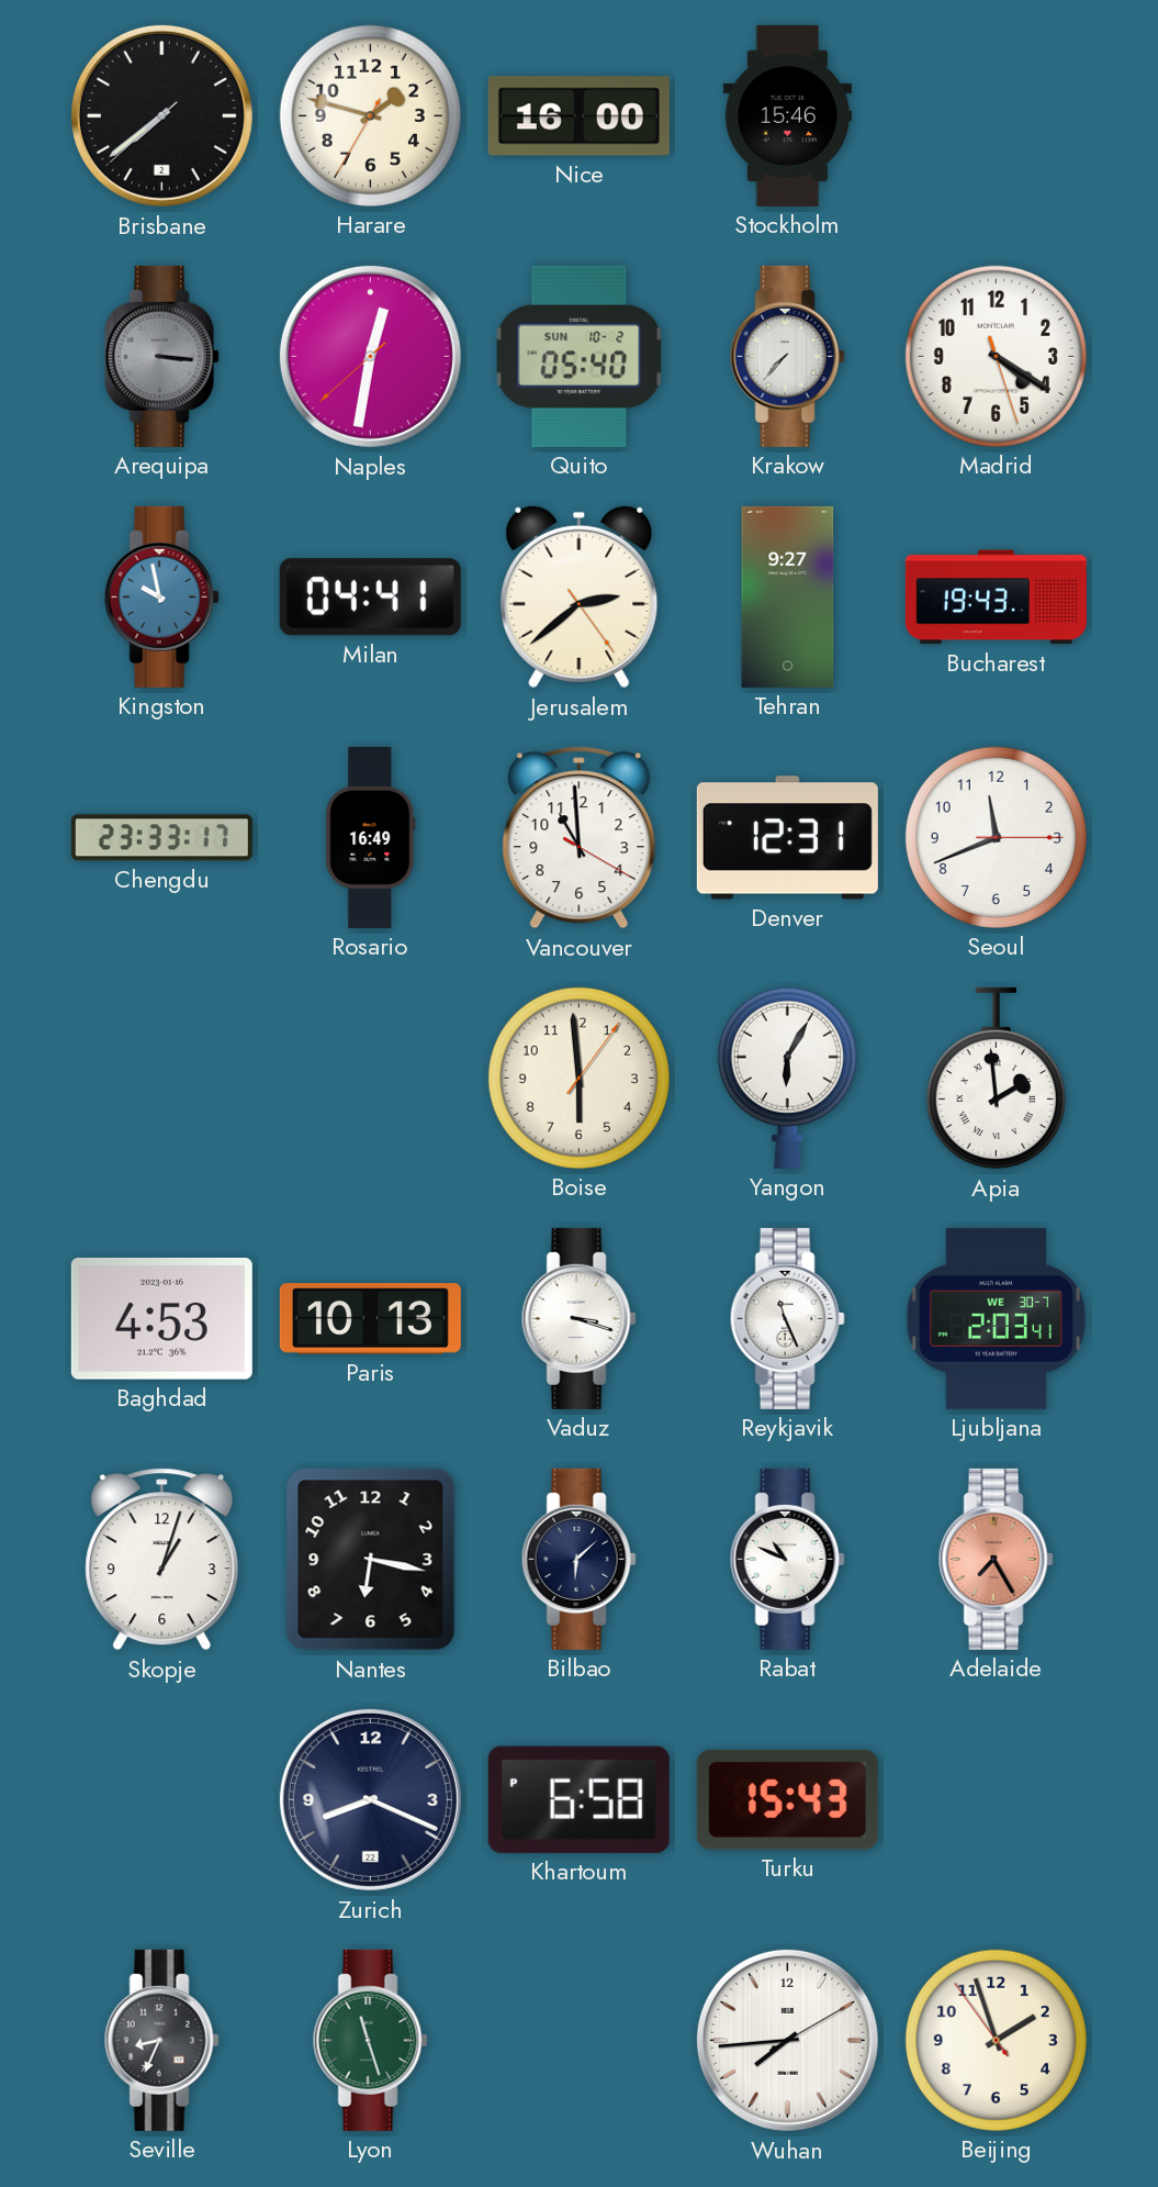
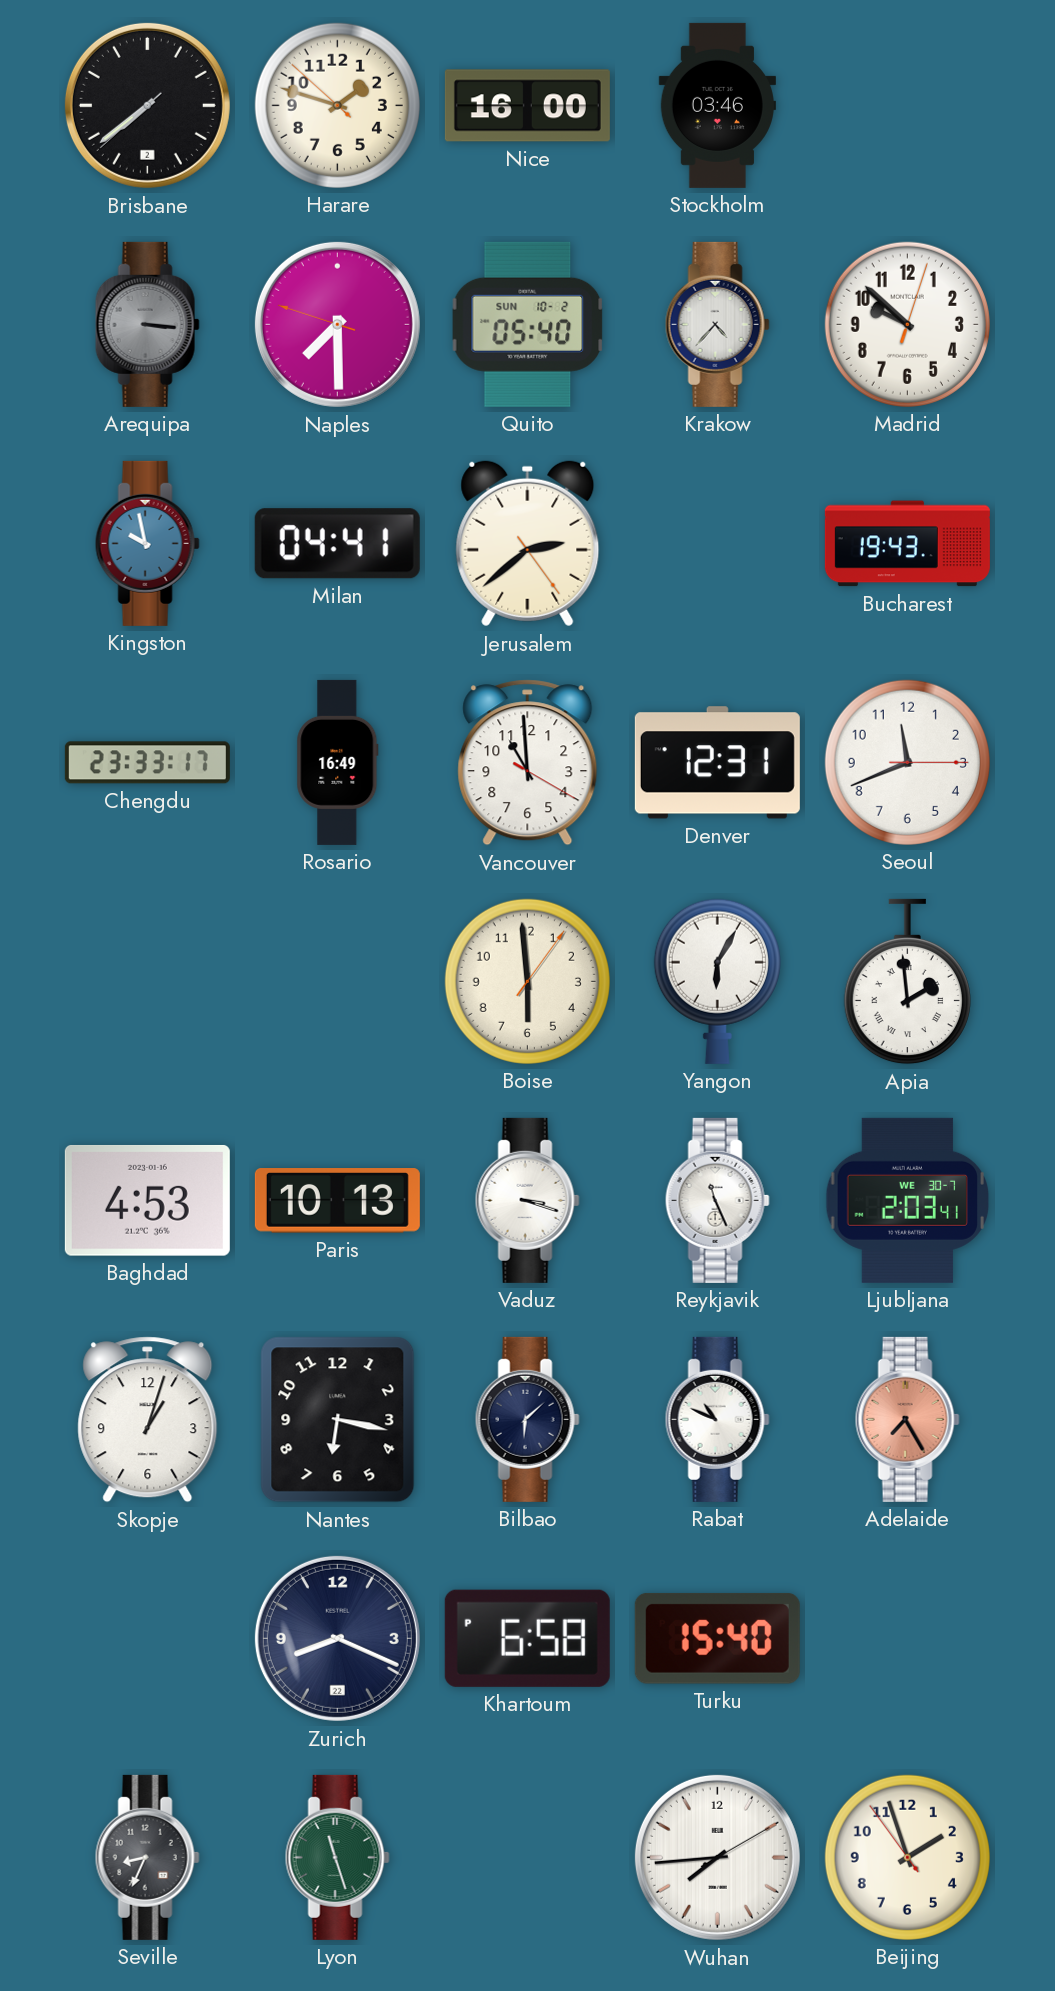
Harare: 1:47:35 -> 1:47:52 (337, 105)
Stockholm: 15:46 -> 03:46 (717, 105)
Naples: 12:31 -> 7:29 (337, 324)
Krakow: 7:37 -> 4:37 (717, 324)
Madrid: 4:20 -> 9:52 (907, 324)
Tehran: 9:27 -> none (788, 596)
Turku: 15:43 -> 15:40 (717, 1638)
